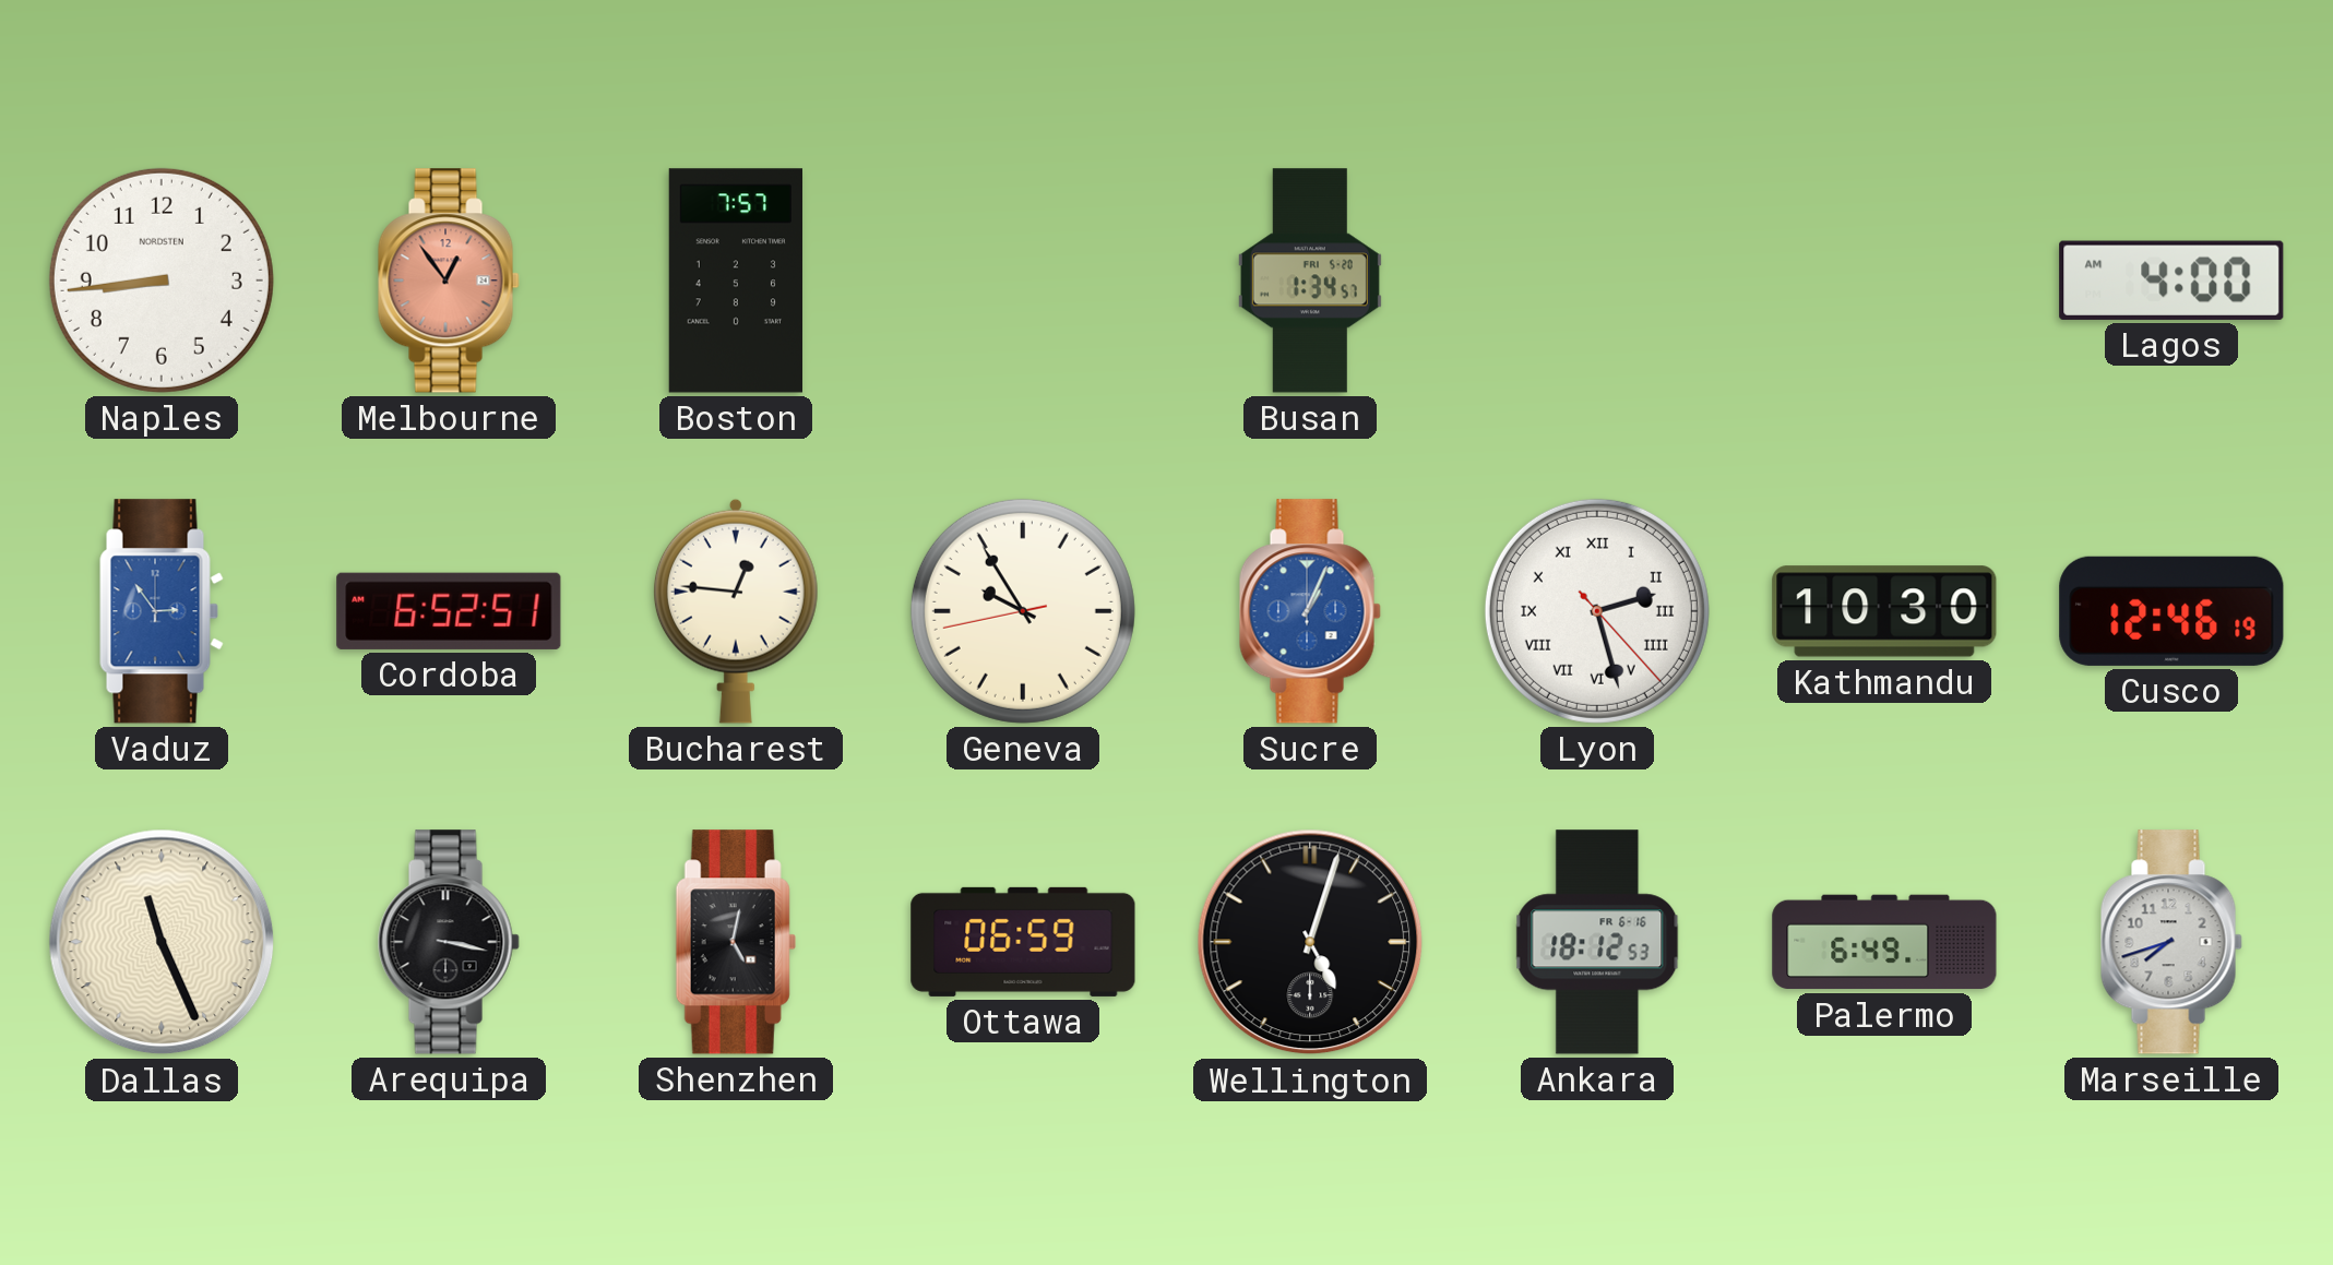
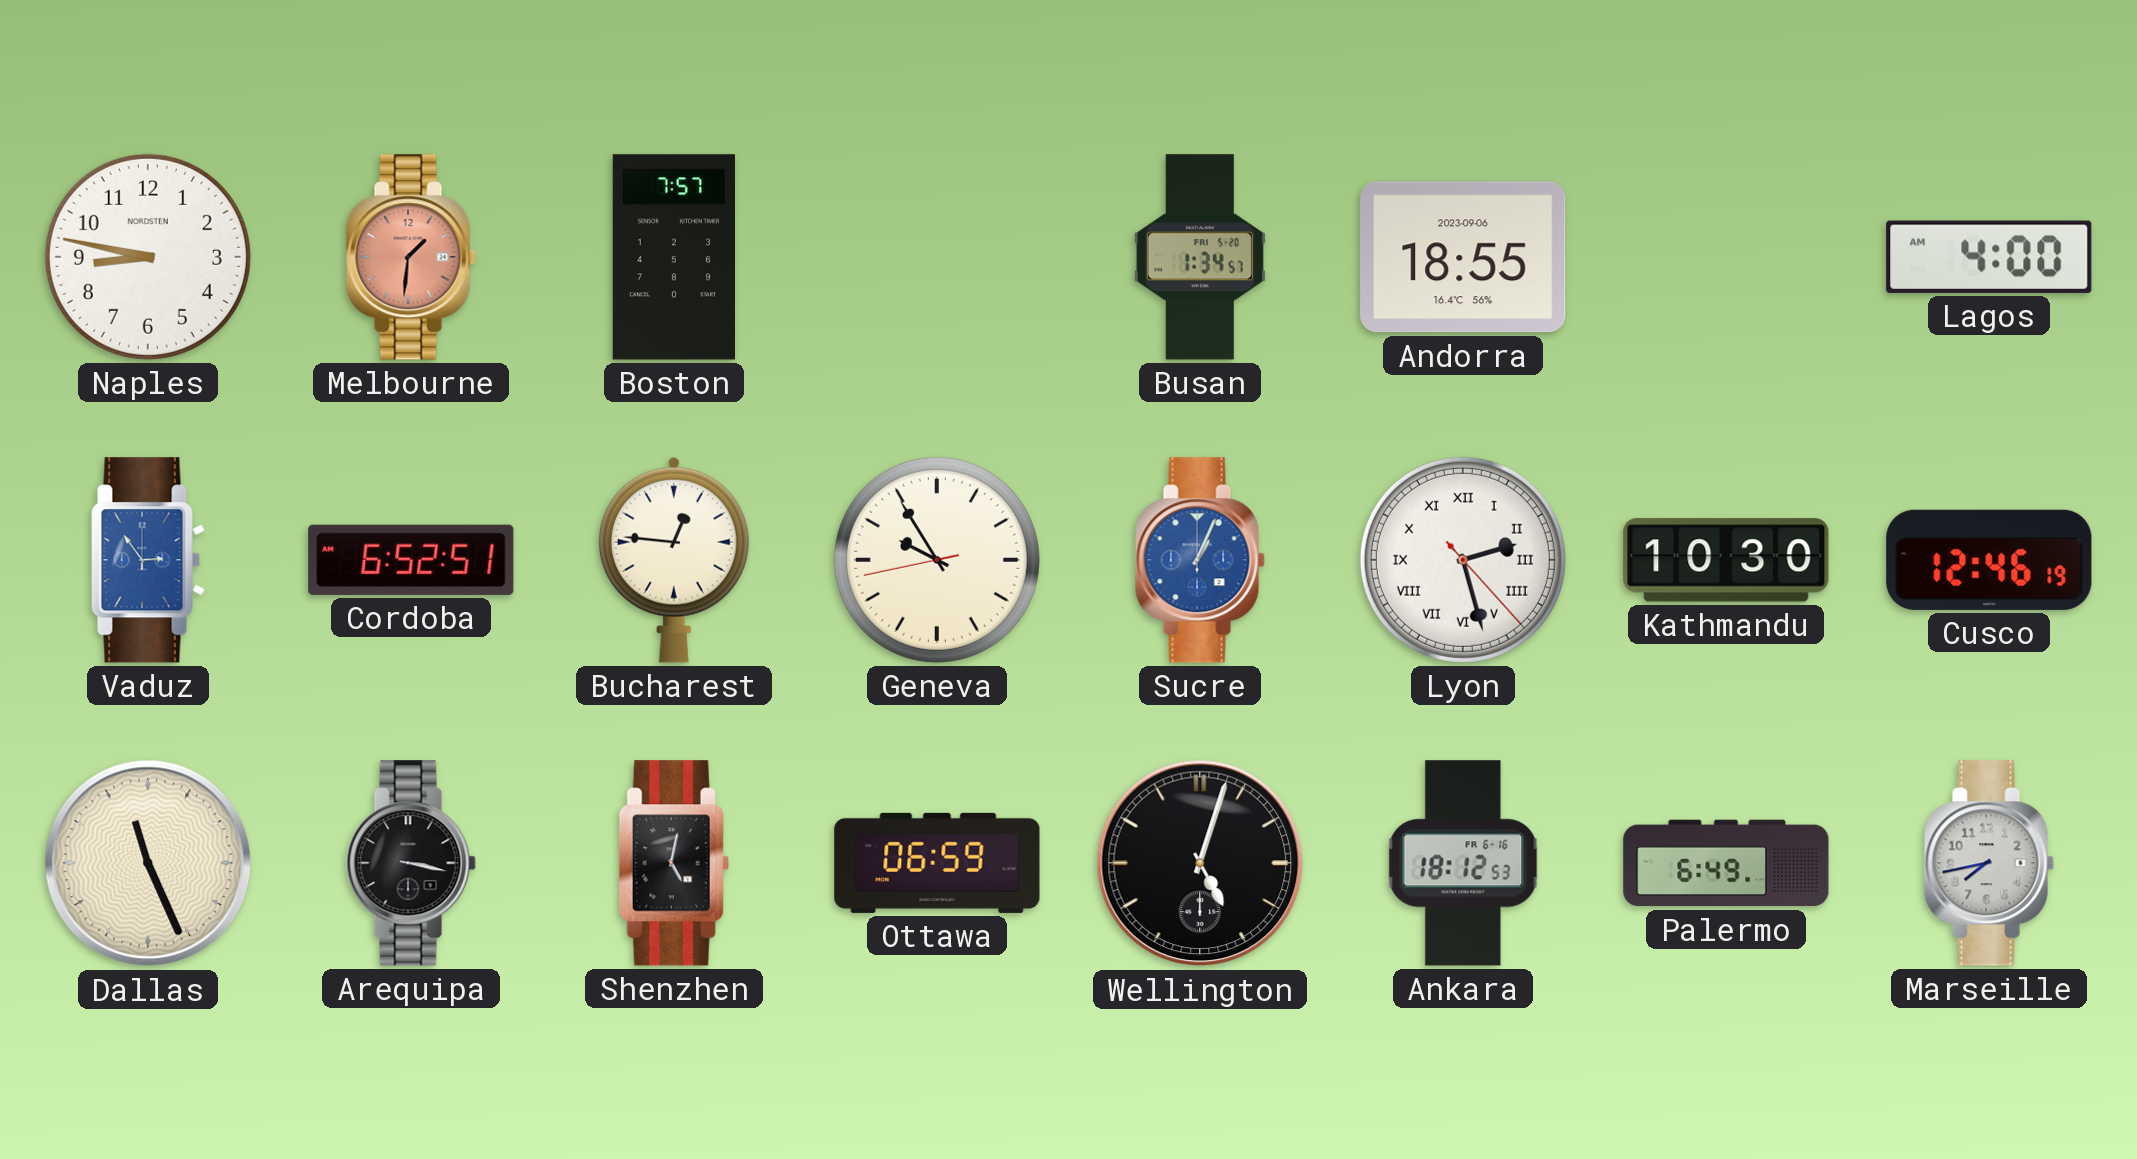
Naples: 8:44 -> 8:47 (148, 257)
Melbourne: 12:54 -> 1:31 (411, 257)
Andorra: none -> 18:55 (1463, 257)
Marseille: 7:42 -> 7:43 (1989, 863)
